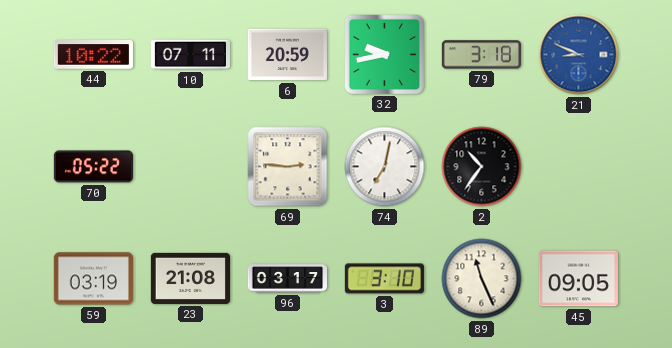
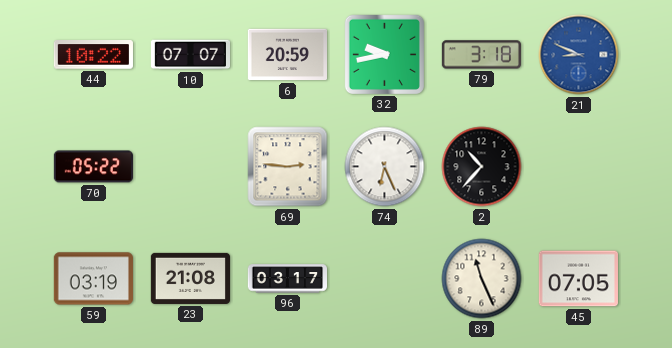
10: 07:11 -> 07:07 (190, 55)
74: 7:02 -> 6:26 (385, 167)
2: 10:36 -> 10:37 (482, 167)
3: 3:10 -> none (384, 279)
45: 09:05 -> 07:05 (578, 279)
